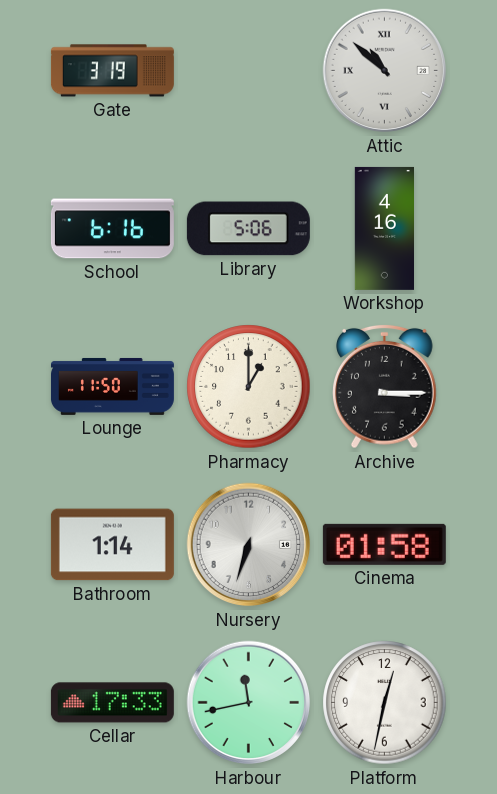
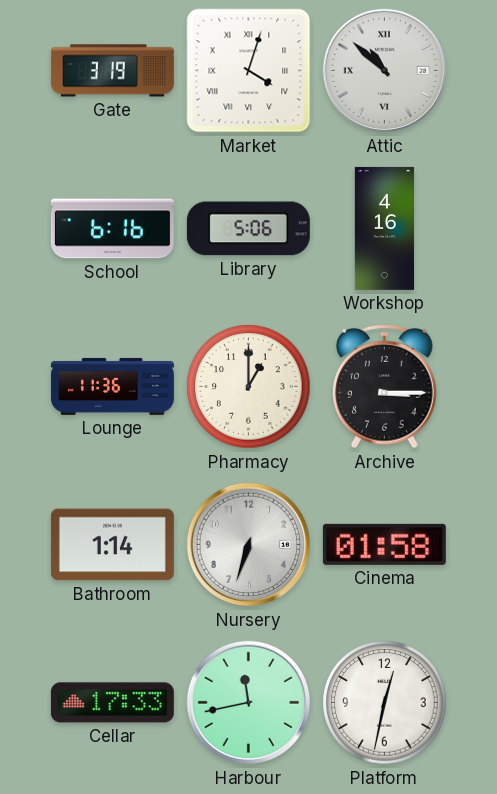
Market: none -> 4:03 (249, 71)
Lounge: 11:50 -> 11:36 (112, 386)
